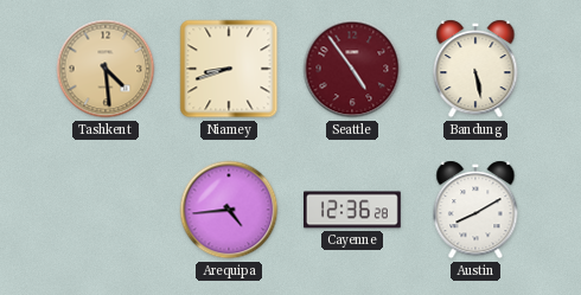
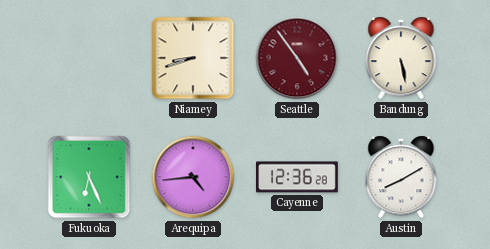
Tashkent: 4:29 -> none (106, 69)
Fukuoka: none -> 6:26 (89, 177)
